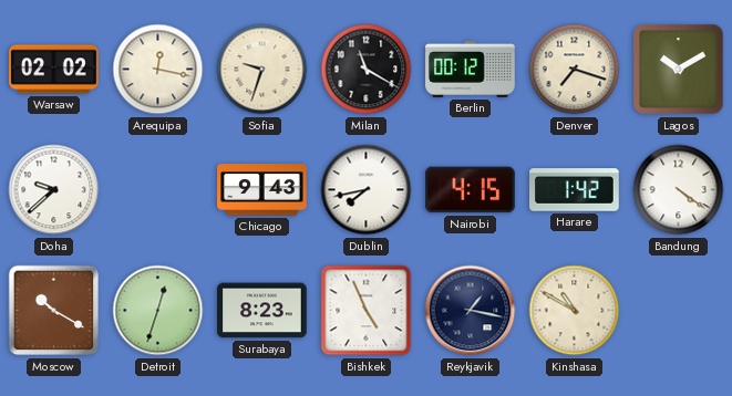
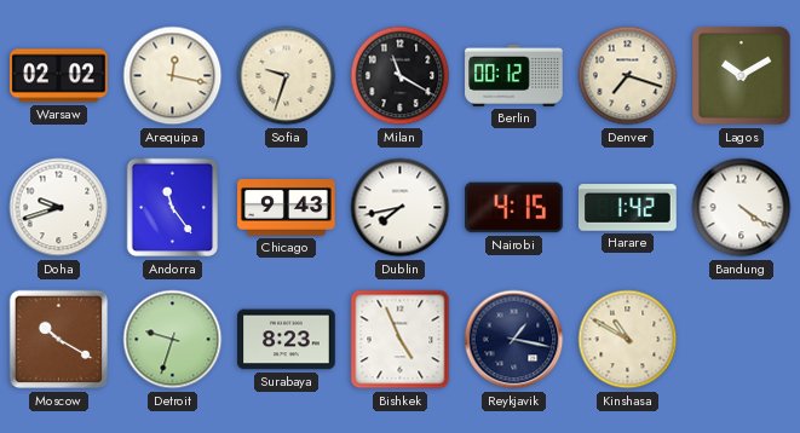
Doha: 9:38 -> 9:42 (59, 208)
Andorra: none -> 11:24 (173, 208)
Detroit: 12:33 -> 9:33 (173, 340)
